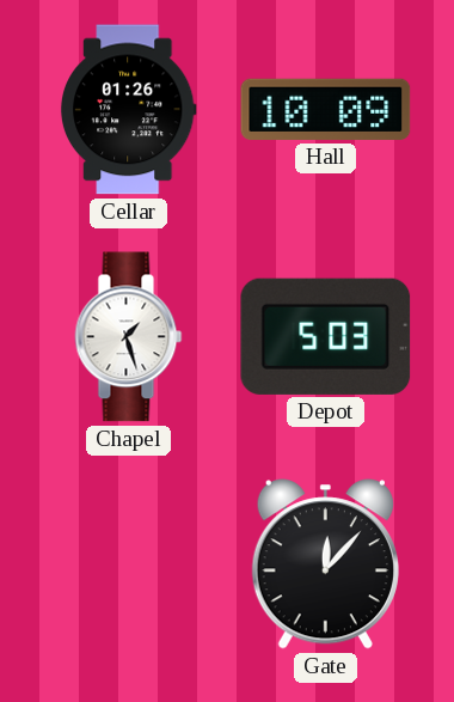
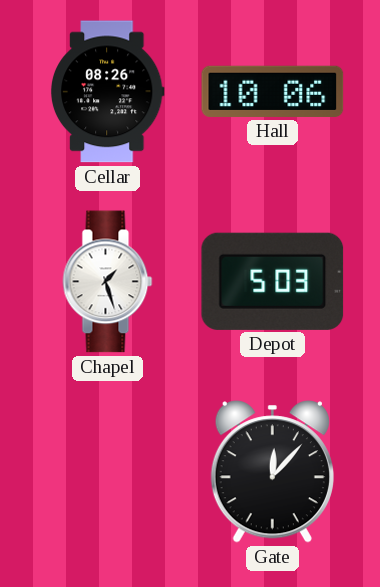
Cellar: 01:26 -> 08:26 (107, 92)
Hall: 10:09 -> 10:06 (273, 91)
